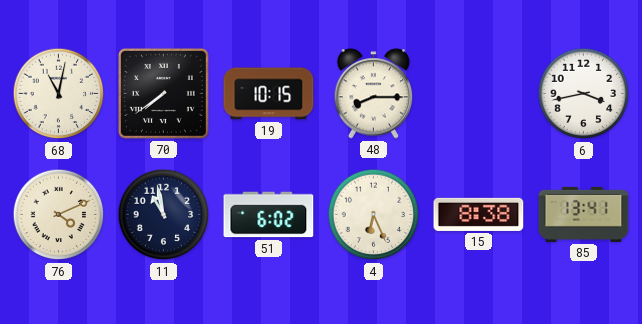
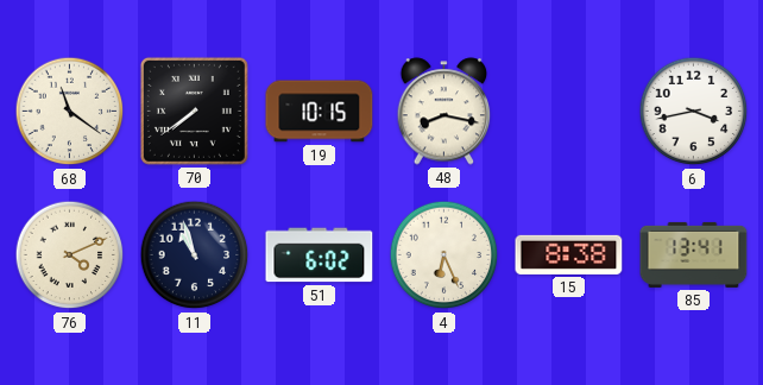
68: 11:02 -> 11:21 (70, 112)
48: 8:15 -> 8:17 (444, 112)
11: 10:58 -> 10:57 (195, 255)
